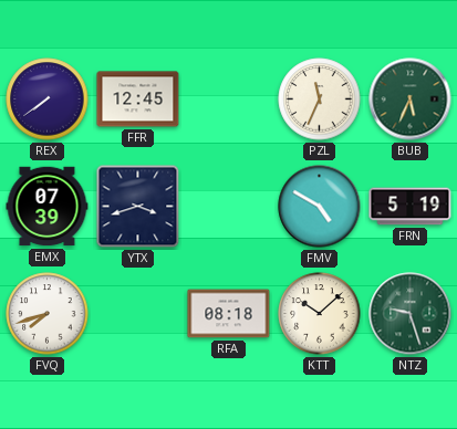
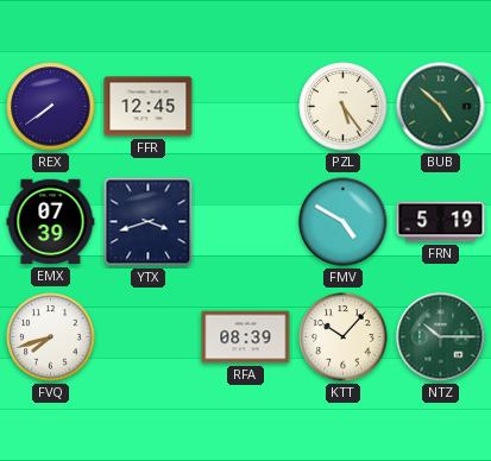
PZL: 11:34 -> 5:24 (344, 107)
BUB: 5:34 -> 4:52 (441, 107)
RFA: 08:18 -> 08:39 (246, 337)
KTT: 10:08 -> 10:07 (344, 337)
NTZ: 9:27 -> 10:15 (441, 337)
